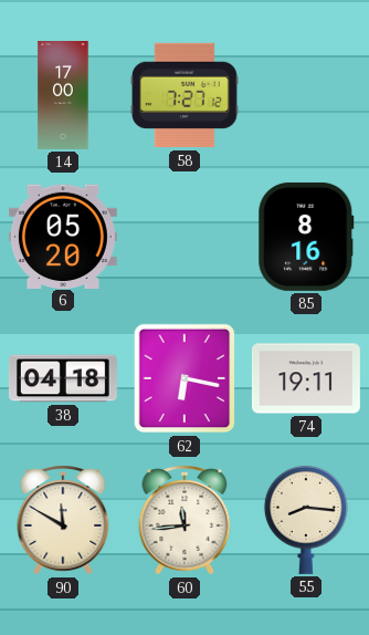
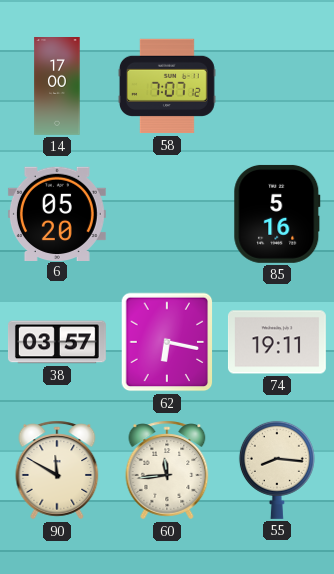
58: 7:27 -> 7:07 (167, 86)
85: 8:16 -> 5:16 (277, 214)
38: 04:18 -> 03:57 (57, 342)
